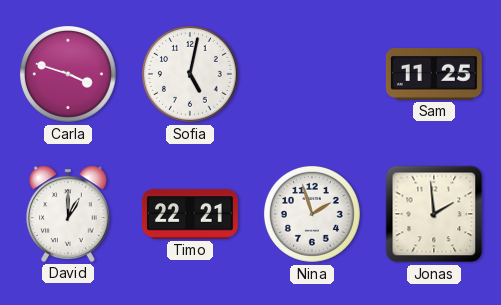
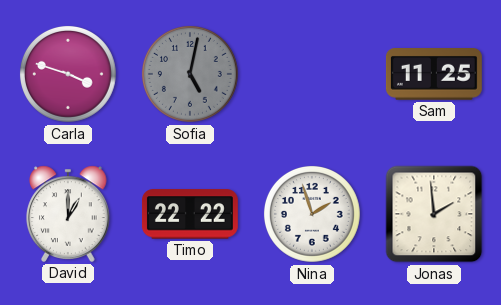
Sofia dial: white -> grey (190, 74)
Timo: 22:21 -> 22:22 (190, 214)
